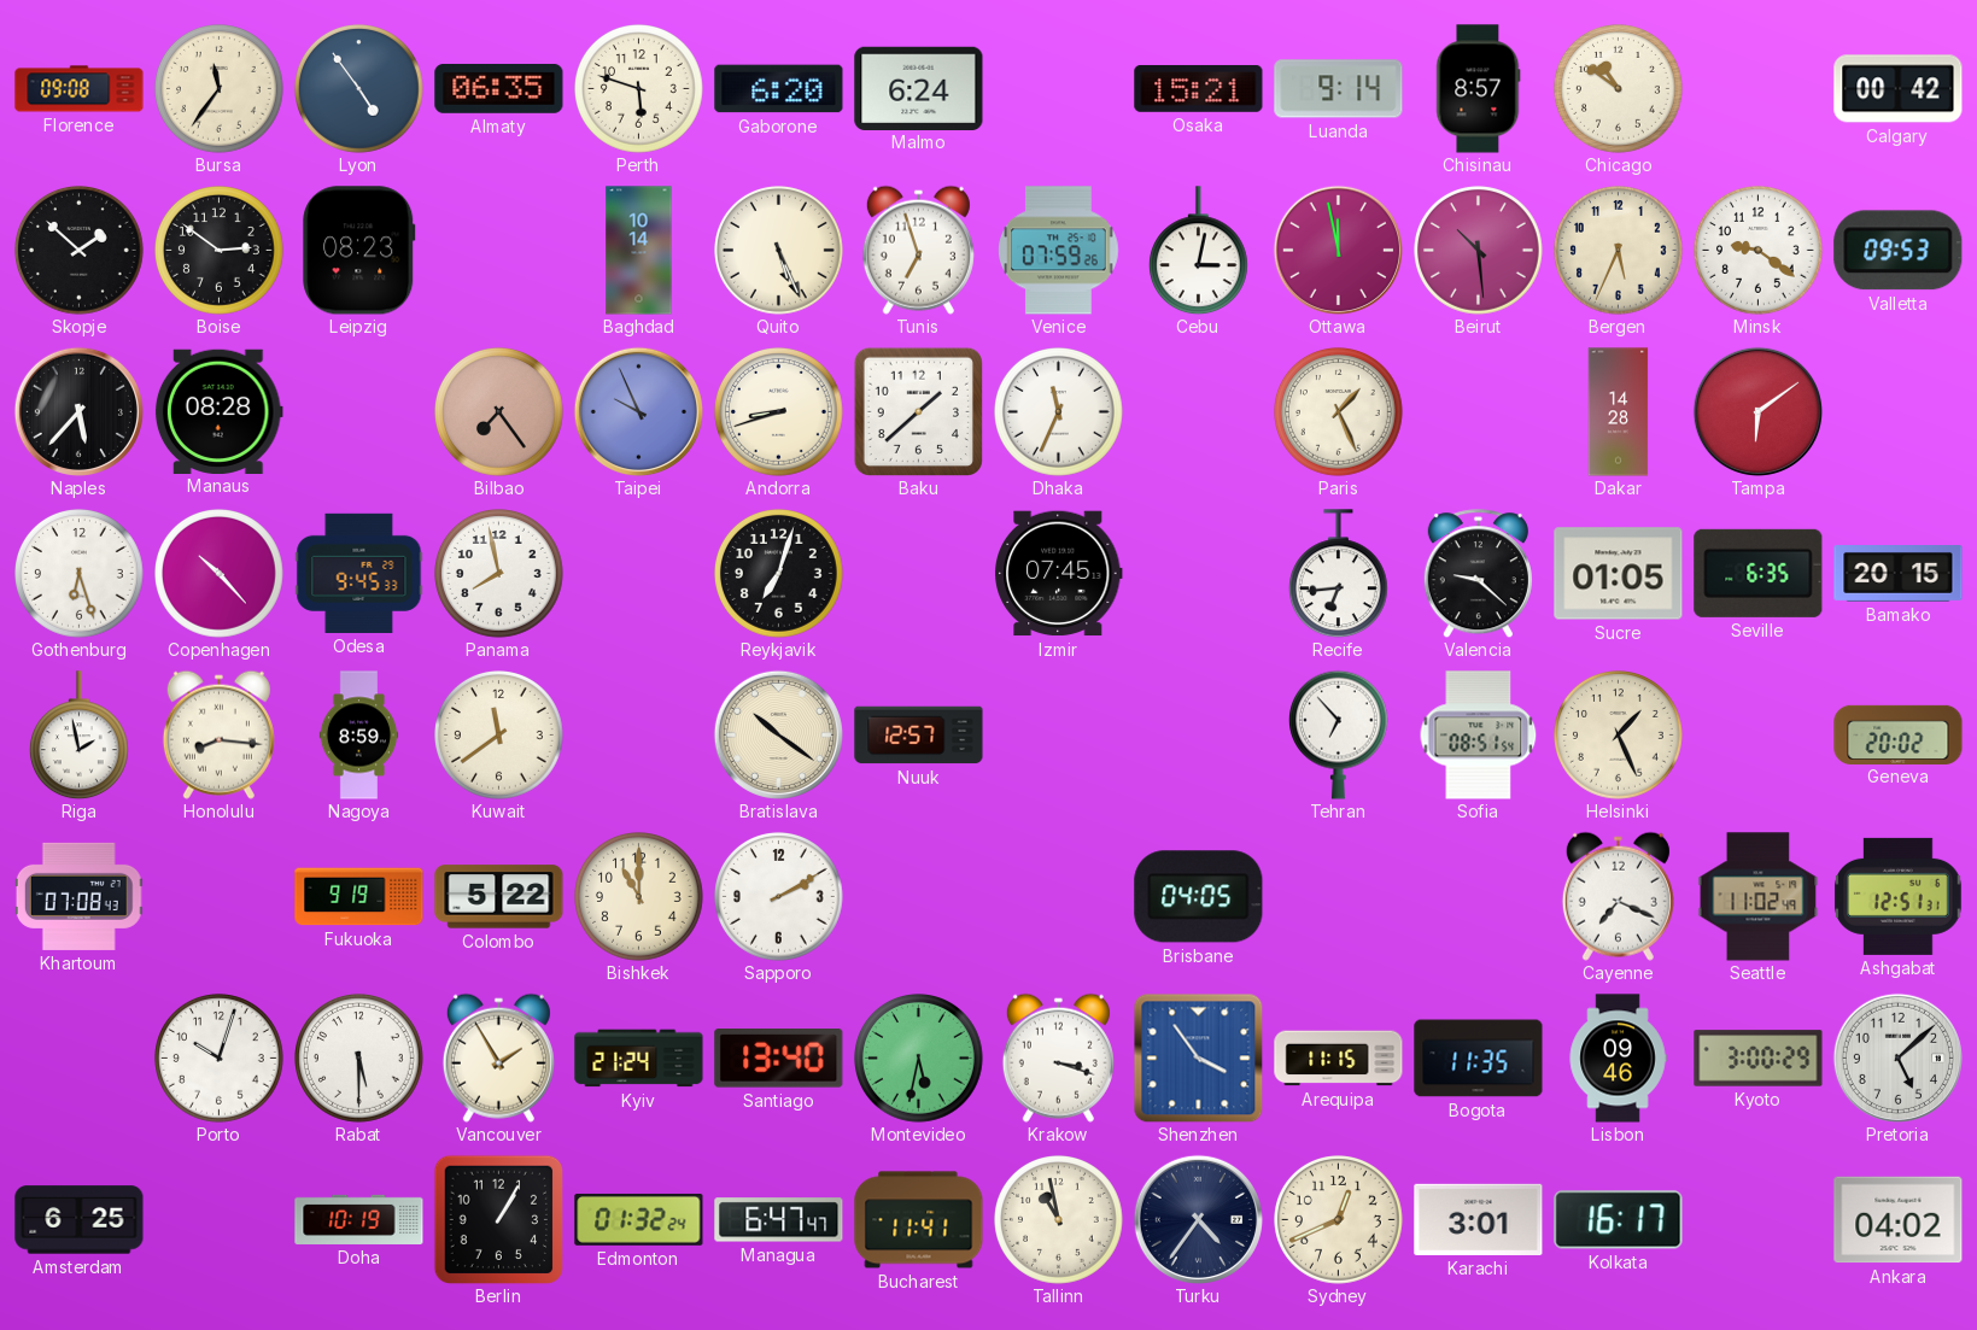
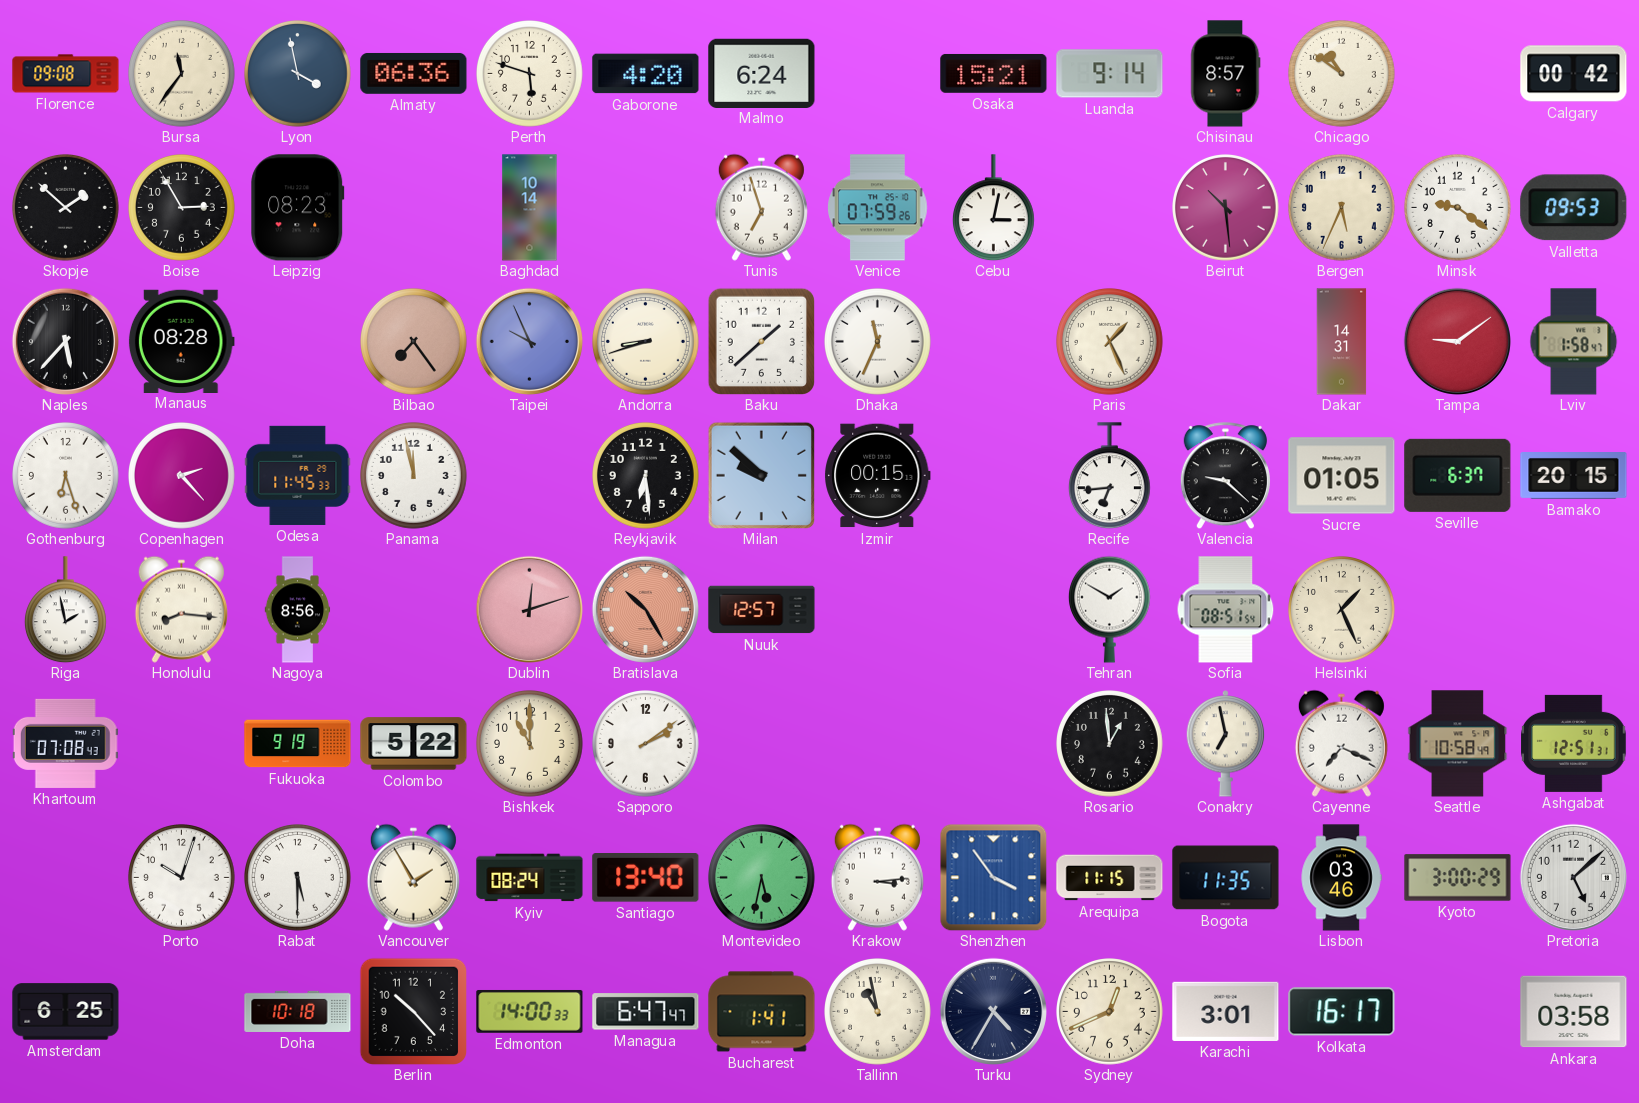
Lyon: 4:54 -> 3:58 (298, 74)
Almaty: 06:35 -> 06:36 (414, 73)
Gaborone: 6:20 -> 4:20 (646, 74)
Boise: 2:51 -> 2:55 (182, 208)
Quito: 5:26 -> none (779, 251)
Ottawa: 11:58 -> none (1338, 250)
Dakar: 14:28 -> 14:31 (1342, 342)
Tampa: 6:09 -> 9:09 (1457, 341)
Lviv: none -> 1:58 (1574, 342)
Copenhagen: 10:23 -> 2:23 (182, 476)
Odesa: 9:45 -> 11:45 (298, 475)
Panama: 7:58 -> 11:58 (414, 476)
Reykjavik: 7:03 -> 6:29 (646, 476)
Milan: none -> 9:52 (761, 475)
Izmir: 07:45 -> 00:15 (878, 476)
Seville: 6:35 -> 6:37 (1458, 475)
Nagoya: 8:59 -> 8:56 (298, 610)
Kuwait: 11:39 -> none (499, 736)
Dublin: none -> 12:12 (529, 609)
Bratislava: 10:21 -> 10:25 (645, 609)
Bratislava dial: cream -> salmon (645, 609)
Tehran: 6:53 -> 1:50 (1109, 609)
Geneva: 20:02 -> none (1899, 734)
Sapporo: 2:10 -> 2:09 (646, 744)
Brisbane: 04:05 -> none (1199, 897)
Rosario: none -> 12:59 (1110, 744)
Conakry: none -> 6:58 (1226, 744)
Seattle: 11:02 -> 10:58 (1458, 744)
Kyiv: 21:24 -> 08:24 (530, 878)
Krakow: 3:18 -> 3:14 (877, 877)
Lisbon: 09:46 -> 03:46 (1341, 878)
Doha: 10:19 -> 10:18 (298, 1011)
Berlin: 1:05 -> 10:23 (413, 1011)
Edmonton: 01:32 -> 14:00 (530, 1011)
Bucharest: 11:41 -> 1:41 (762, 1012)
Turku: 4:36 -> 4:35 (993, 1011)
Ankara: 04:02 -> 03:58 (1574, 1012)
